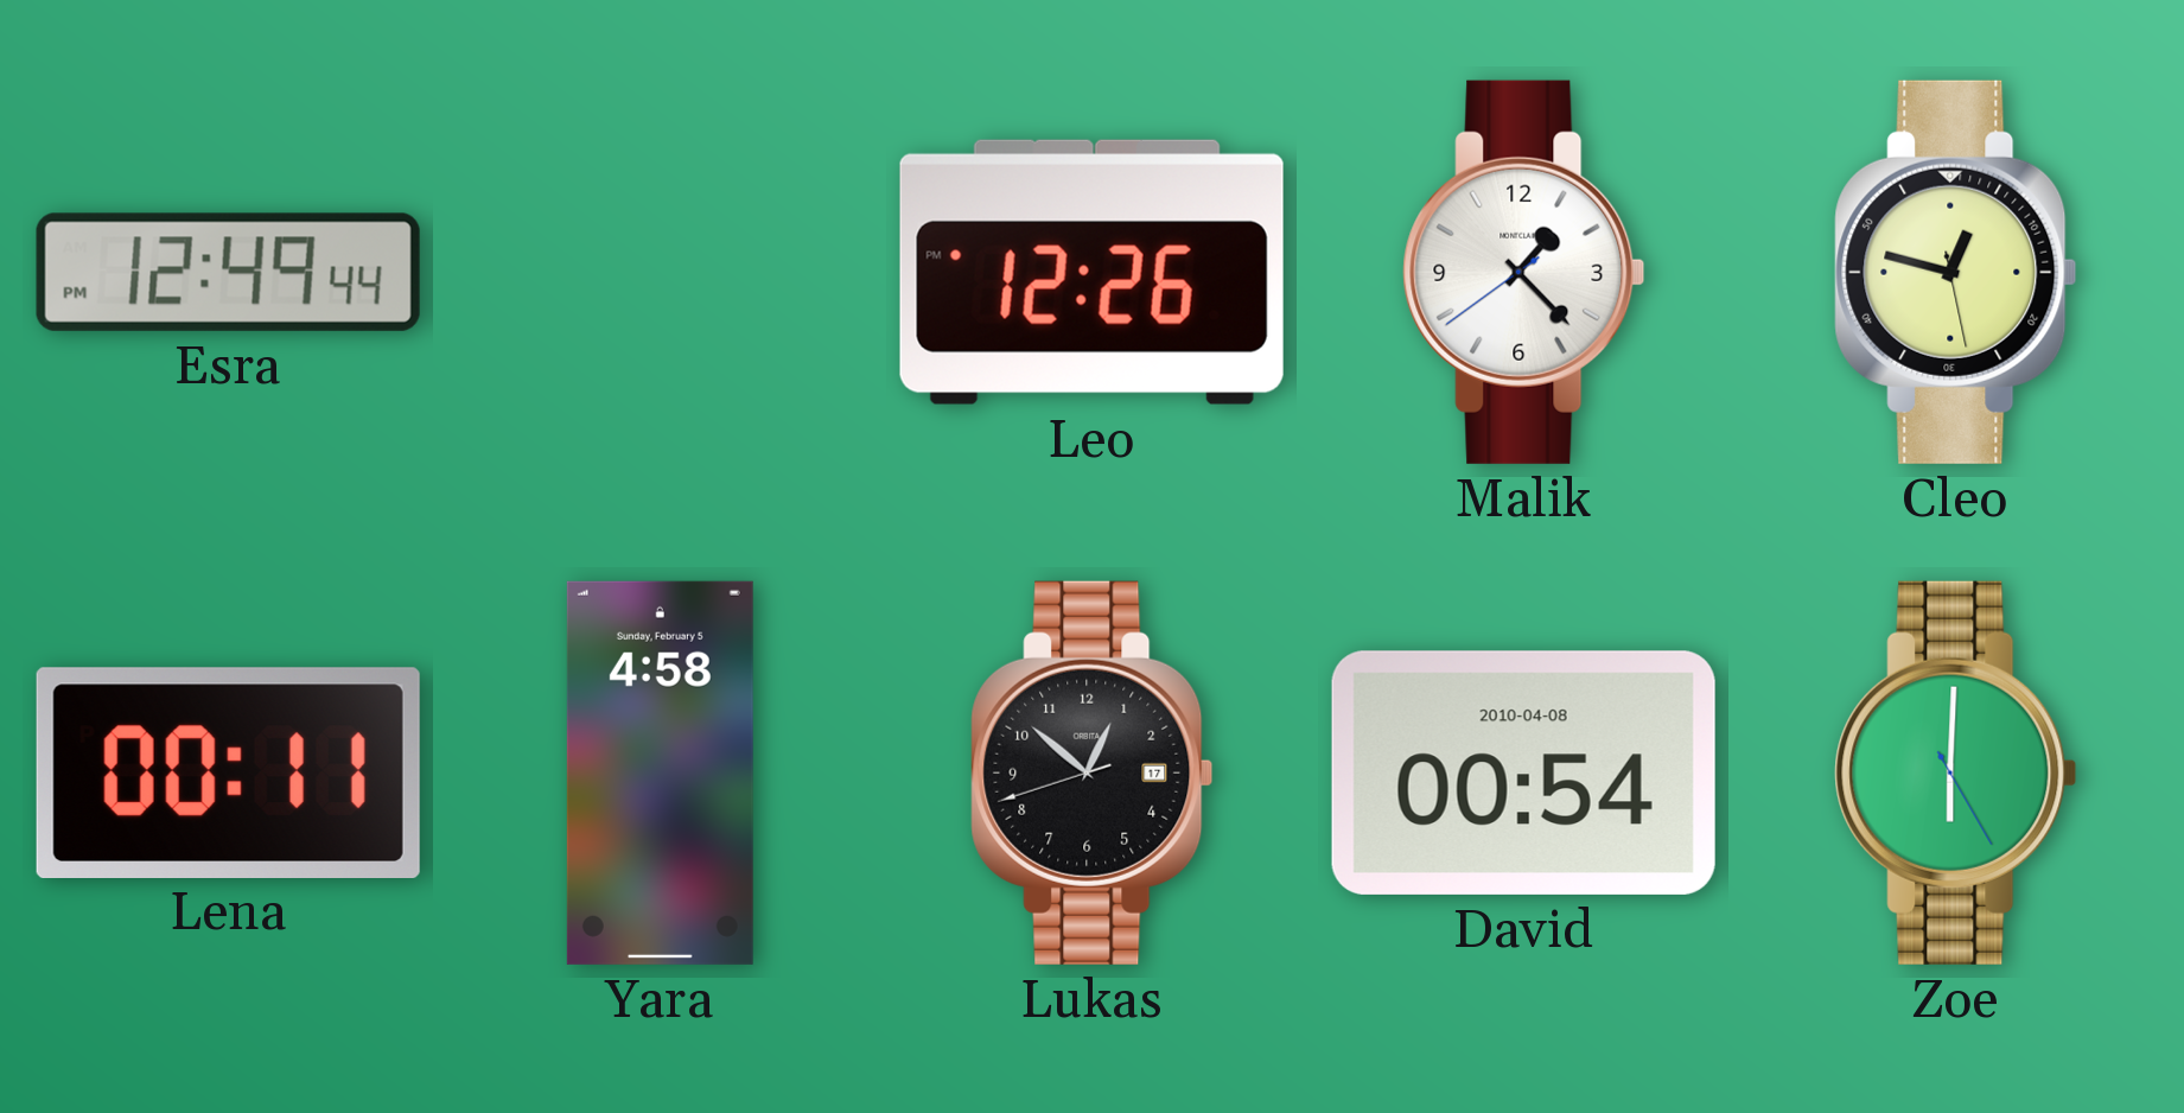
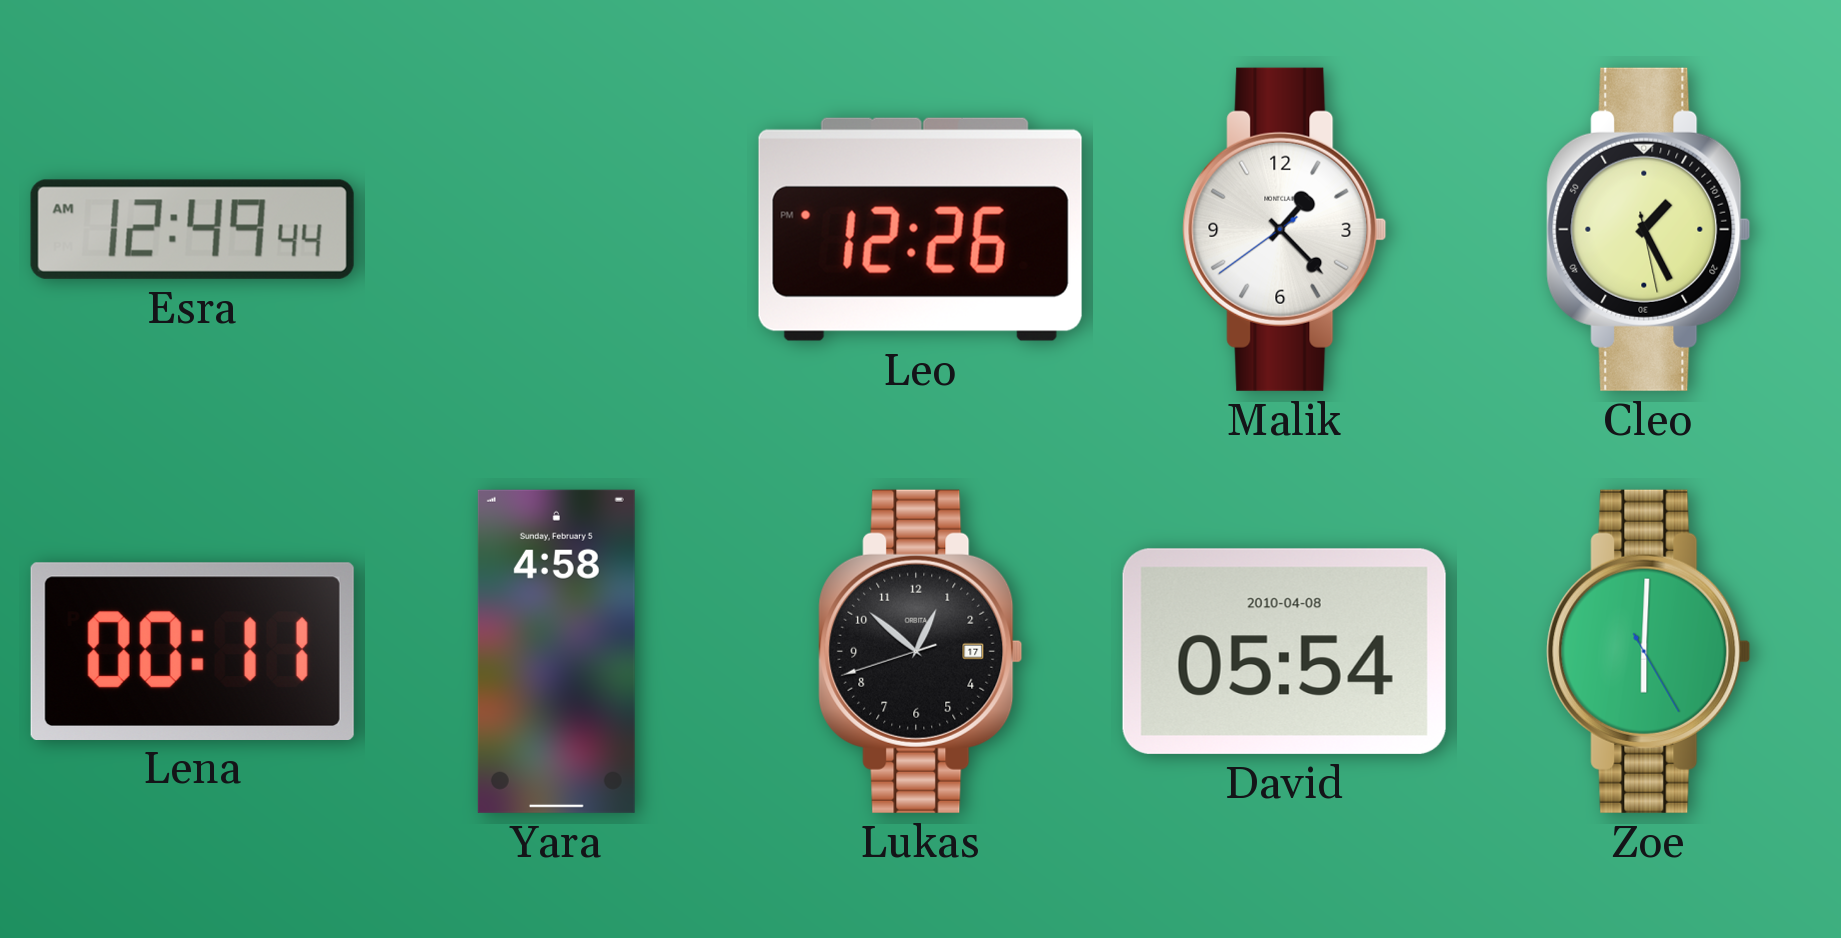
Esra: 12:49:44 PM -> 12:49:44 AM (192, 229)
Cleo: 12:47 -> 1:25 (1649, 229)
David: 00:54 -> 05:54 (1284, 651)
